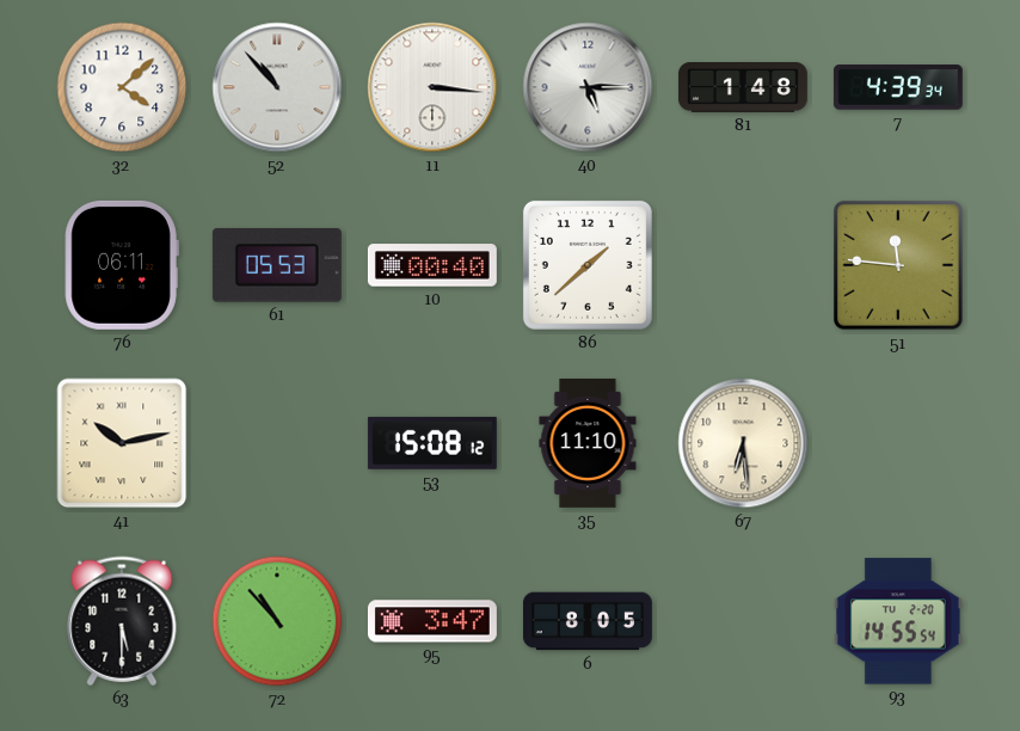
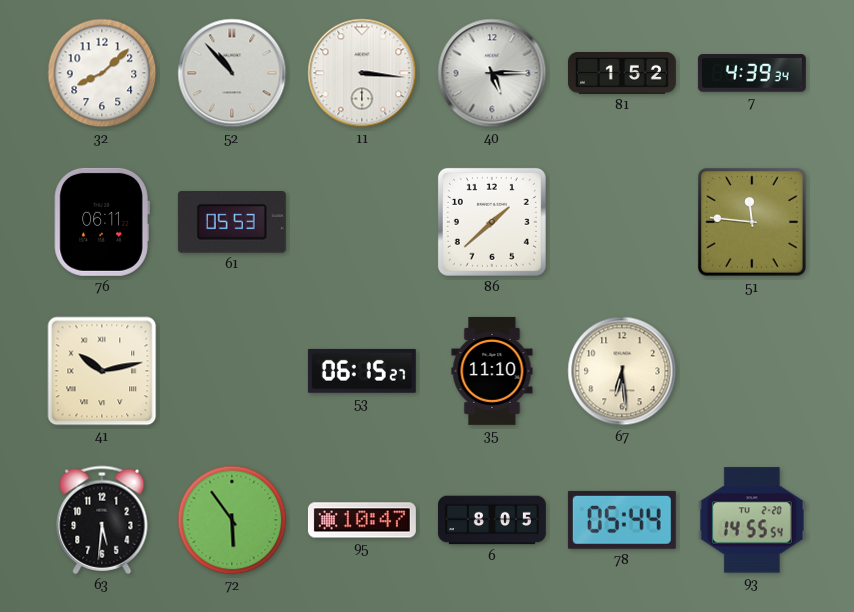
32: 4:08 -> 8:08 (102, 73)
81: 1:48 -> 1:52 (622, 74)
10: 00:40 -> none (432, 265)
53: 15:08 -> 06:15 (362, 371)
63: 5:30 -> 5:31 (102, 520)
72: 10:53 -> 5:54 (232, 520)
95: 3:47 -> 10:47 (362, 520)
78: none -> 05:44 (622, 520)
